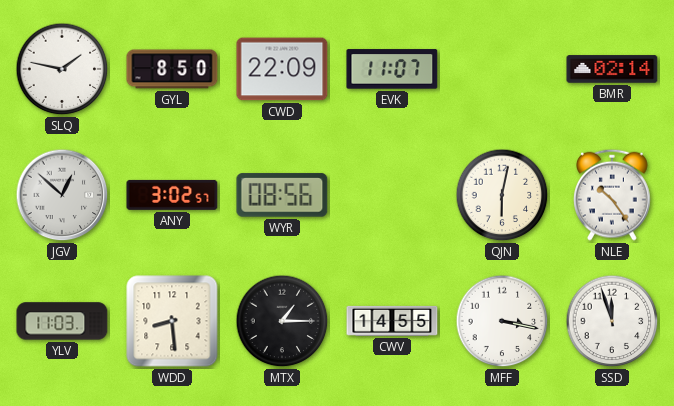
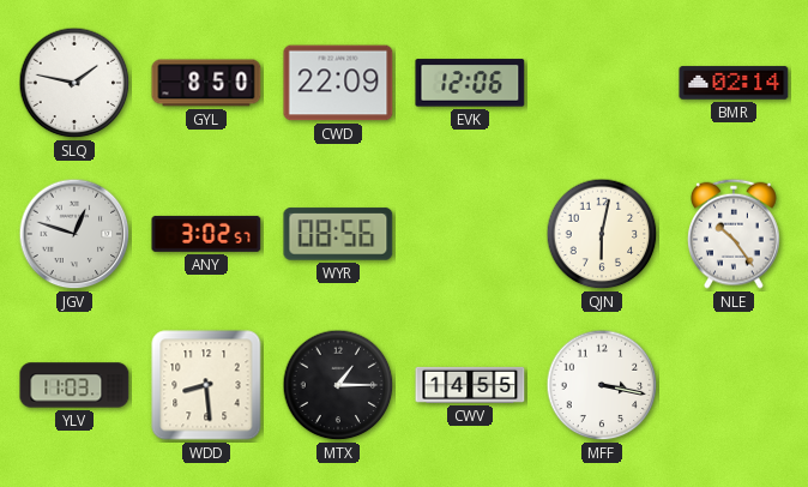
EVK: 11:07 -> 12:06 (470, 83)
JGV: 12:52 -> 12:48 (74, 234)
SSD: 11:57 -> none (612, 321)
